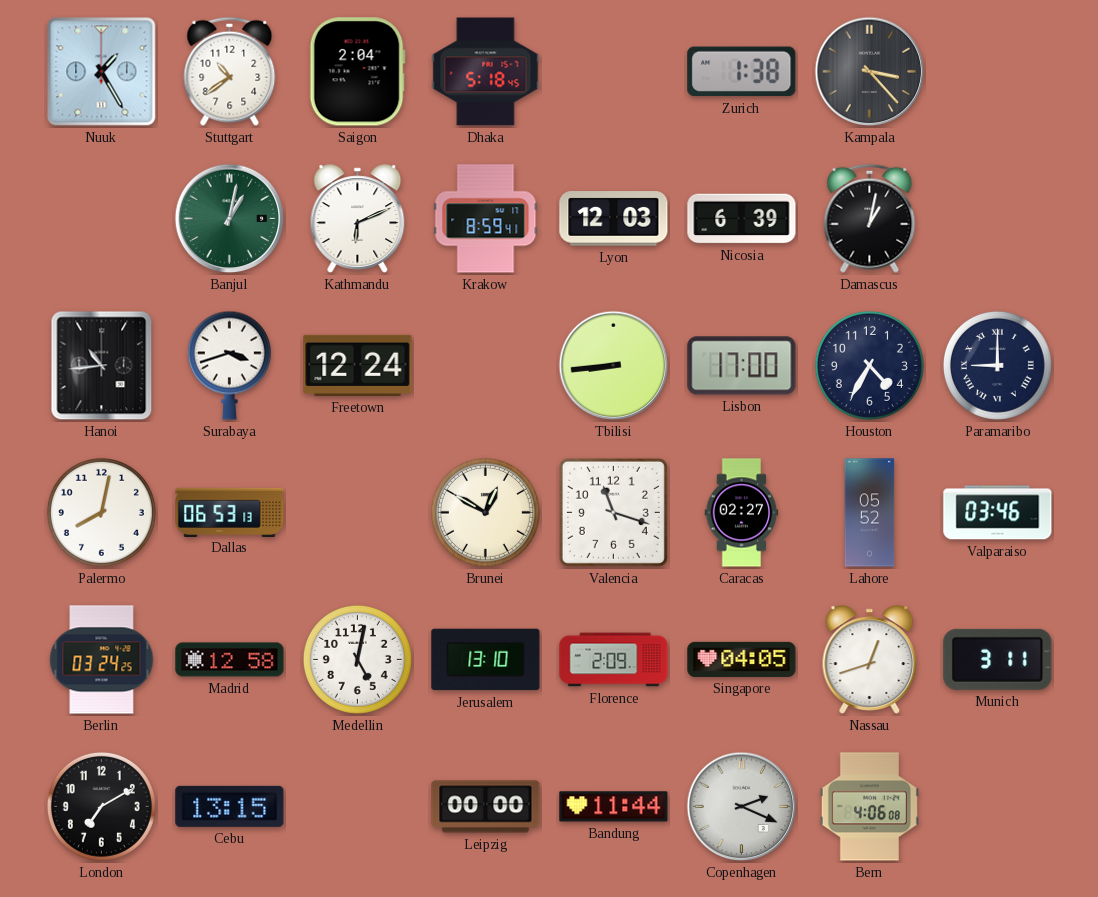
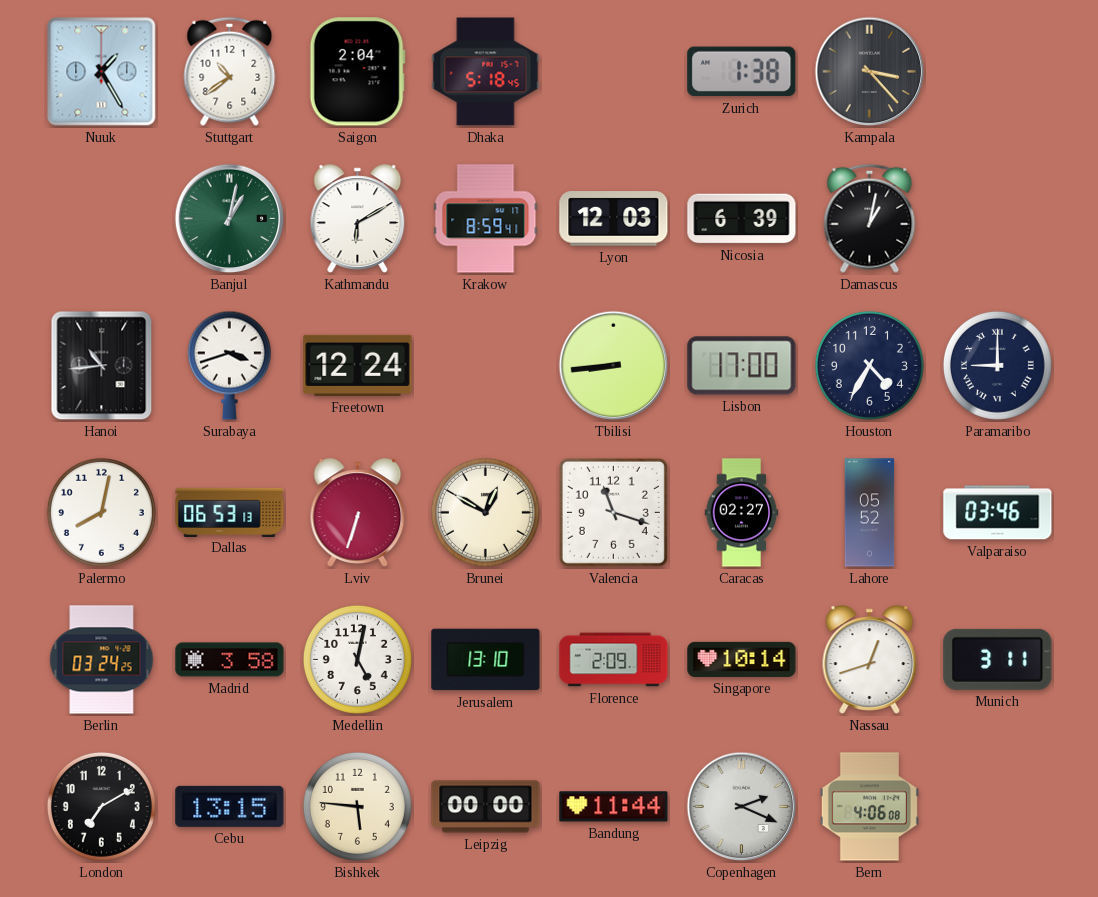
Kathmandu: 6:11 -> 6:10 (358, 219)
Lviv: none -> 6:33 (358, 513)
Madrid: 12:58 -> 3:58 (230, 660)
Singapore: 04:05 -> 10:14 (742, 659)
Bishkek: none -> 5:46 (357, 806)
